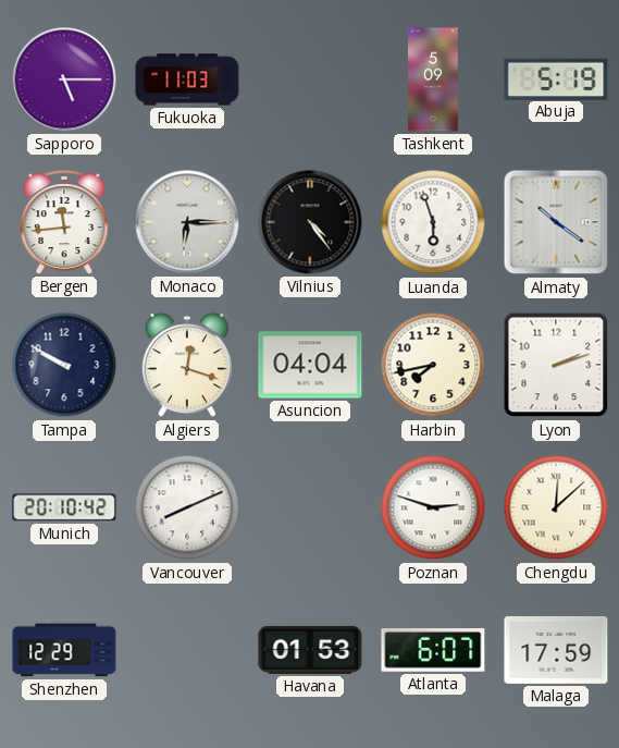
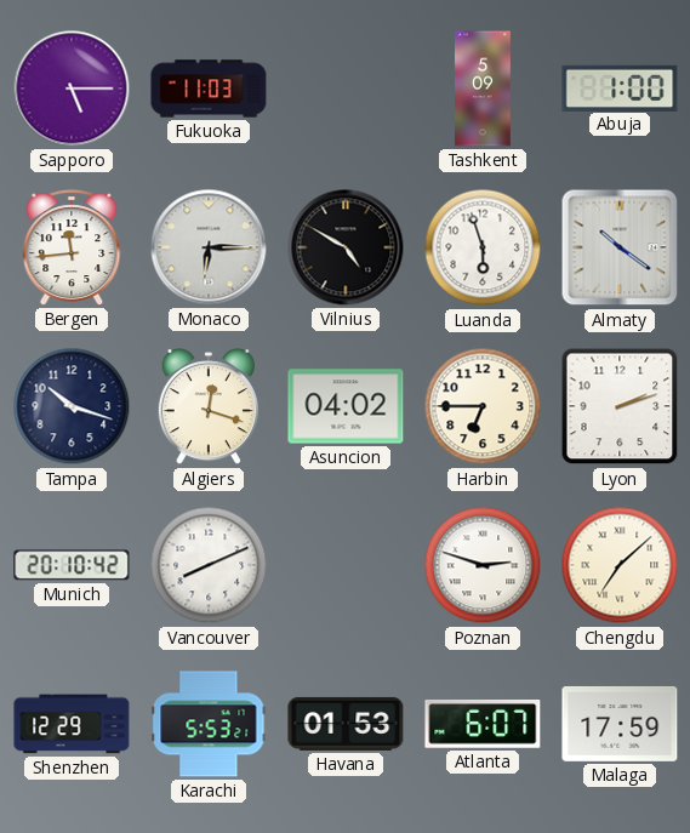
Abuja: 5:19 -> 1:00 (620, 87)
Vilnius: 4:24 -> 4:50 (346, 247)
Tampa: 9:50 -> 10:18 (72, 406)
Asuncion: 04:04 -> 04:02 (346, 406)
Harbin: 7:43 -> 6:45 (483, 406)
Chengdu: 12:08 -> 7:08 (620, 565)
Karachi: none -> 5:53 (209, 724)
